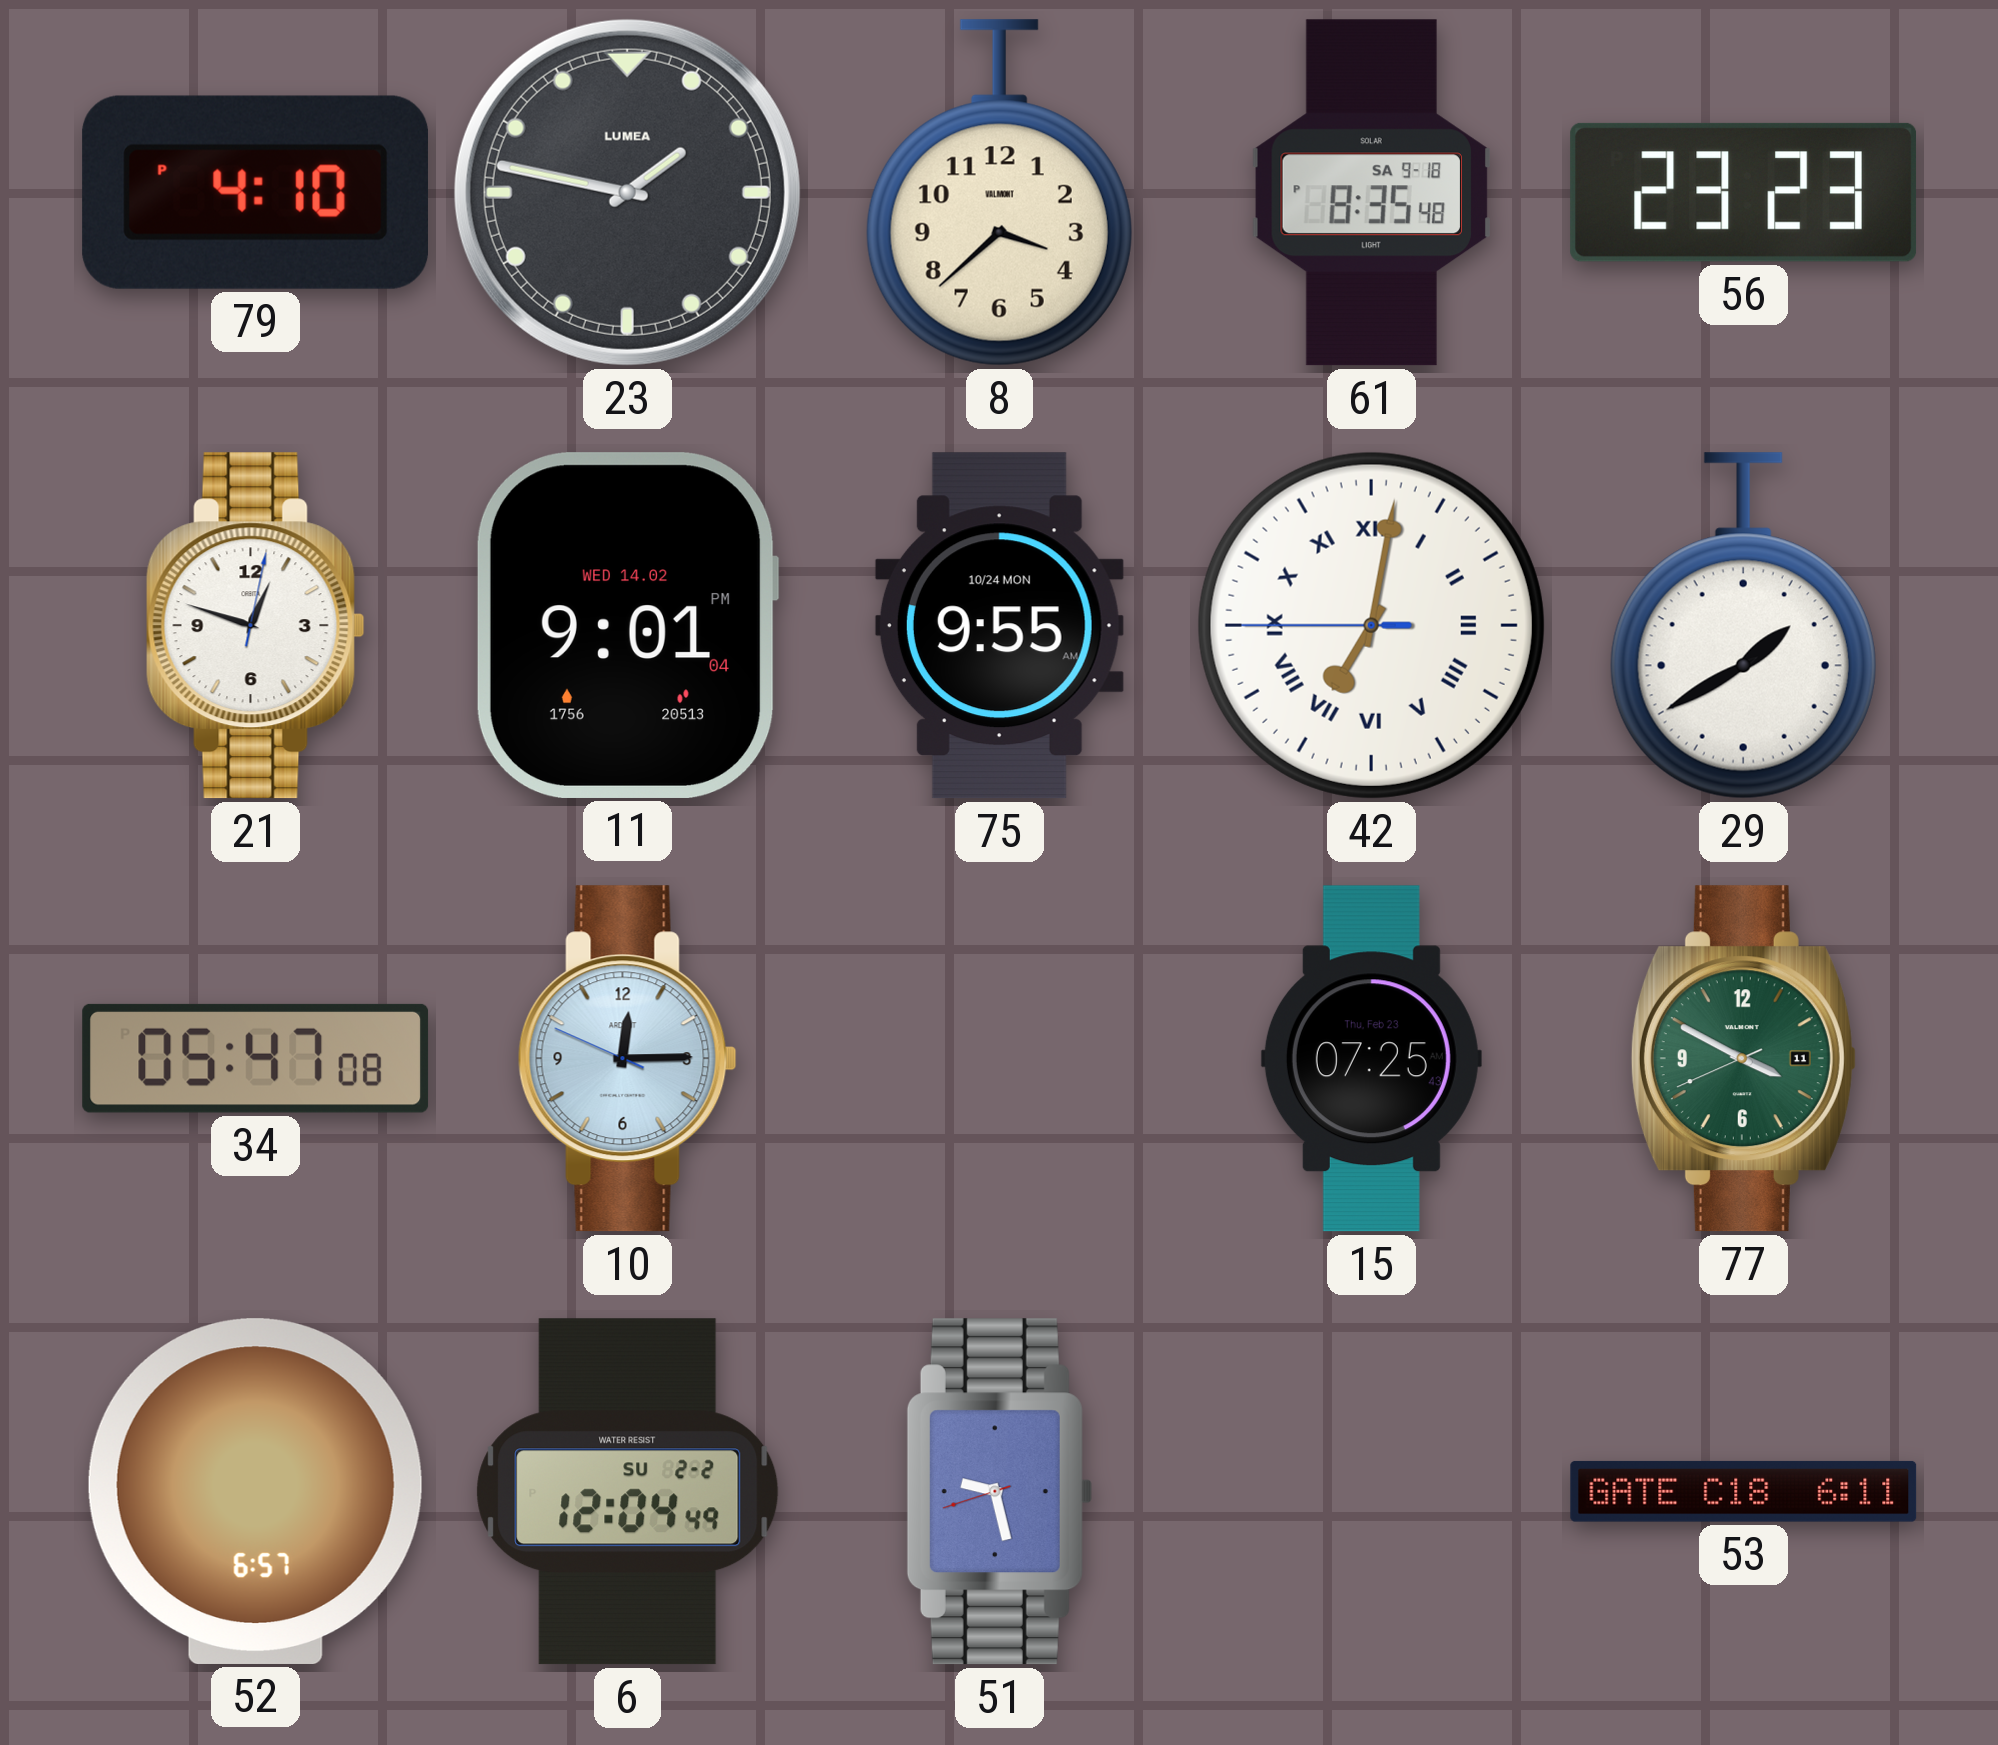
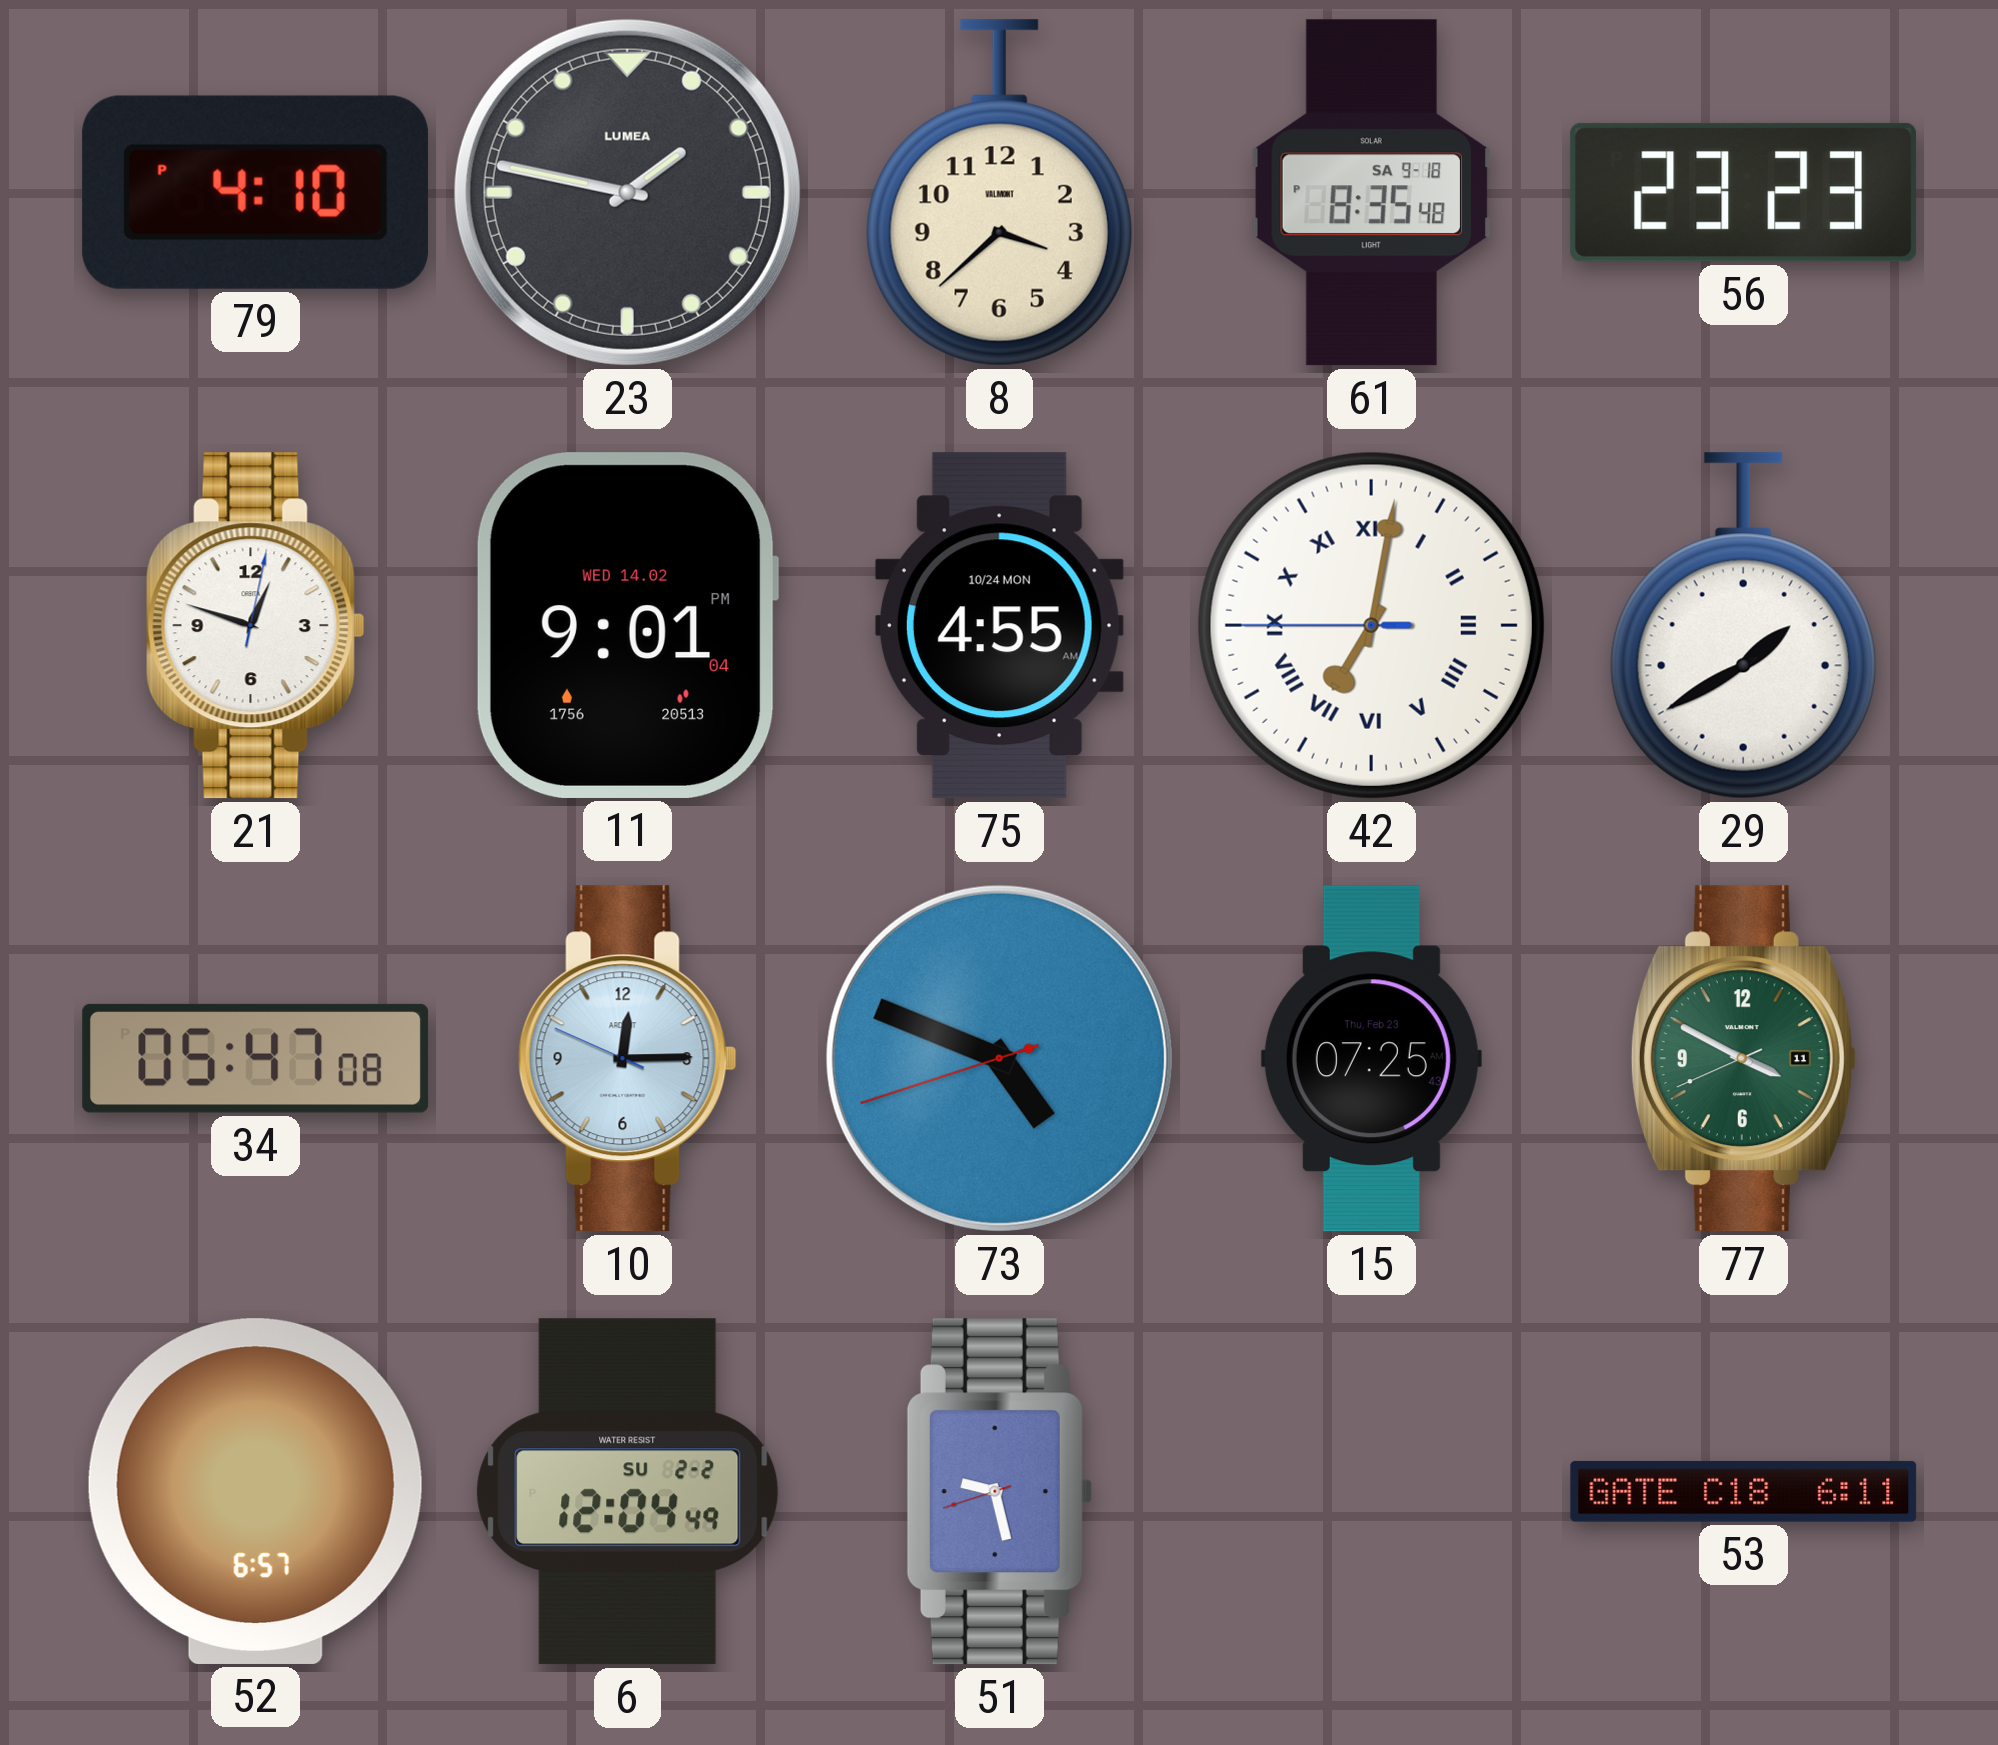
75: 9:55 -> 4:55 (999, 626)
73: none -> 4:48 (999, 1058)
